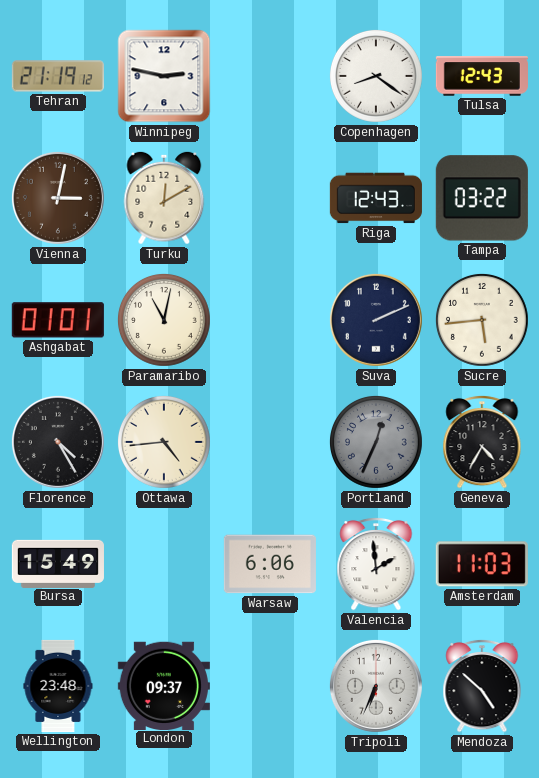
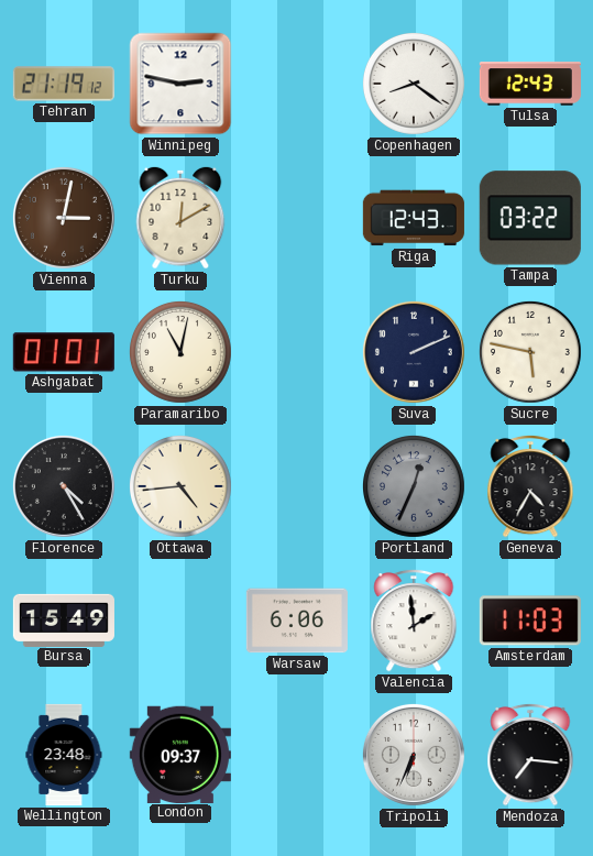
Sucre: 5:44 -> 5:47 (530, 352)
Mendoza: 4:52 -> 7:16 (530, 755)
